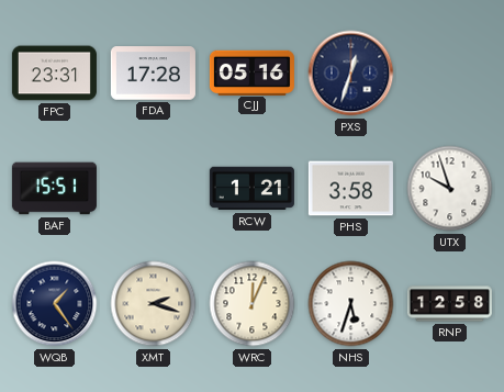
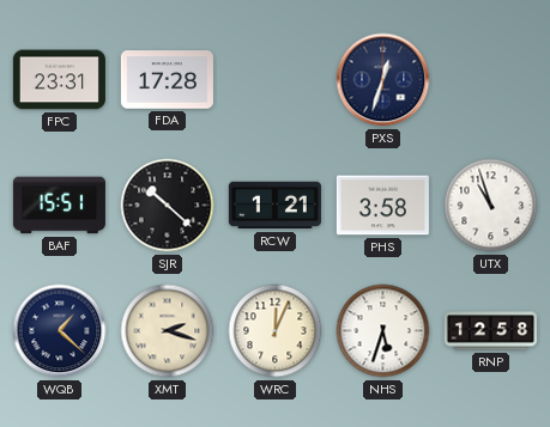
CJJ: 05:16 -> none (251, 72)
SJR: none -> 10:22 (168, 206)
UTX: 9:57 -> 10:57 (491, 206)
WQB: 1:24 -> 1:22 (60, 331)
